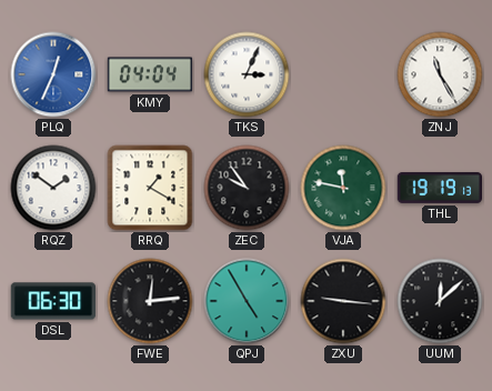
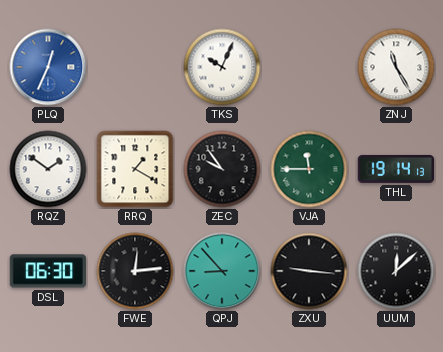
KMY: 04:04 -> none (150, 74)
TKS: 3:04 -> 10:04 (222, 67)
VJA: 11:47 -> 11:45 (309, 169)
THL: 19:19 -> 19:14 (396, 169)
QPJ: 4:55 -> 8:53 (222, 271)
